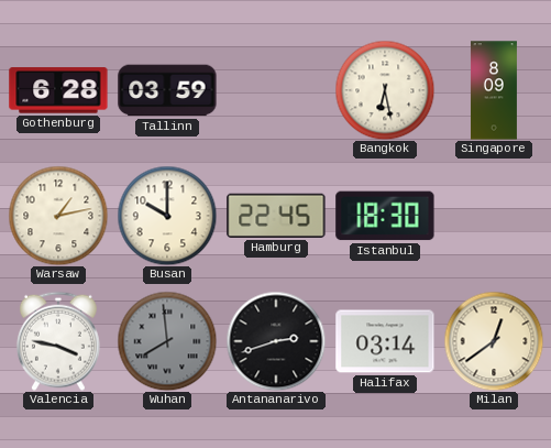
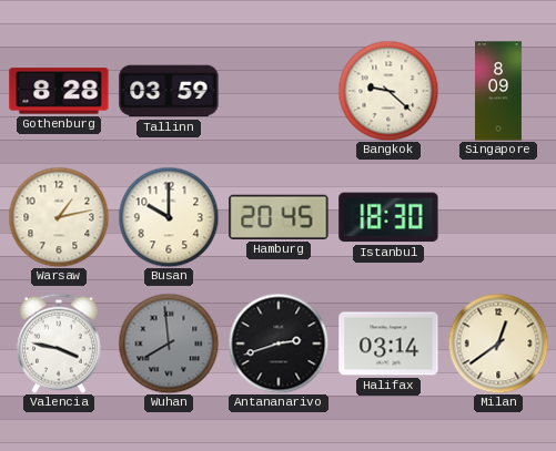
Gothenburg: 6:28 -> 8:28 (59, 91)
Bangkok: 6:28 -> 9:22 (388, 91)
Hamburg: 22:45 -> 20:45 (279, 217)
